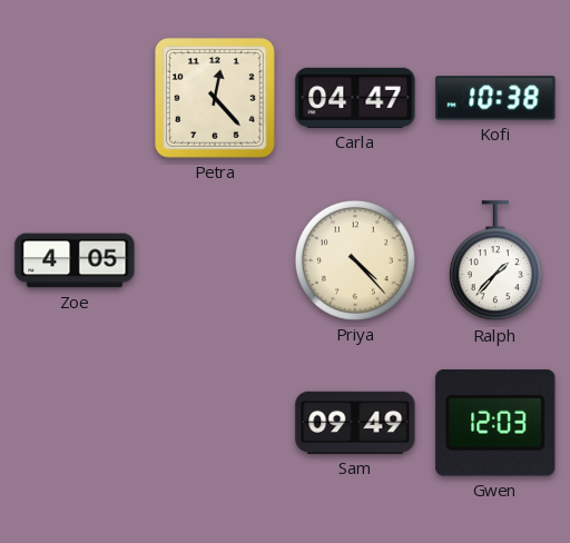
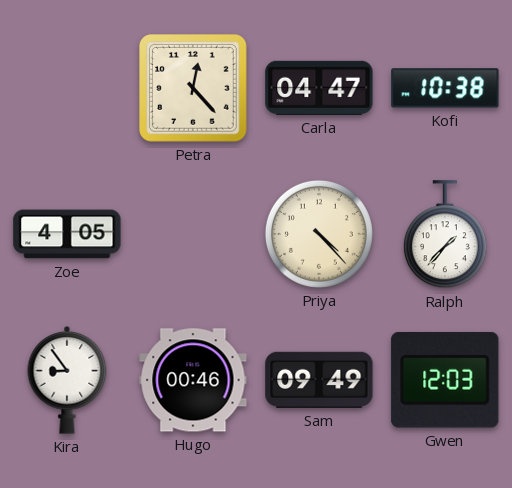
Kira: none -> 8:54 (67, 380)
Hugo: none -> 00:46 (193, 380)
